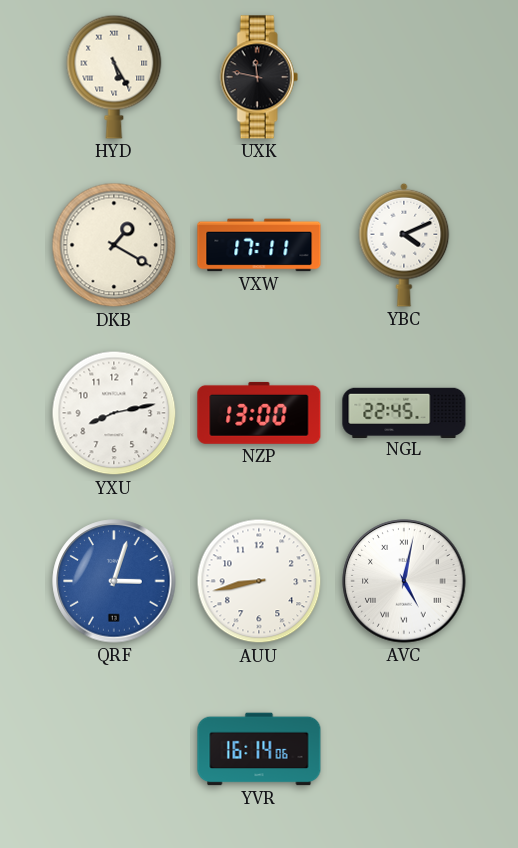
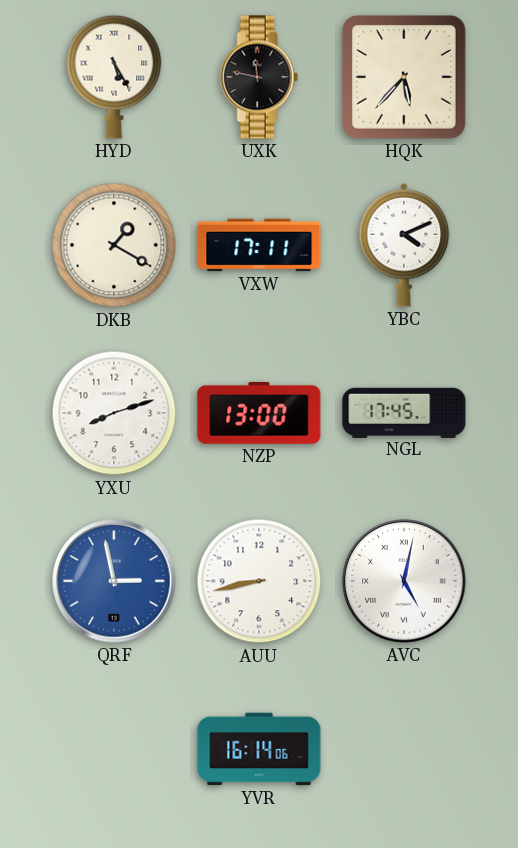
HQK: none -> 5:37 (405, 78)
YXU: 8:13 -> 8:12 (114, 413)
NGL: 22:45 -> 17:45 (404, 412)
QRF: 3:03 -> 2:58 (114, 581)
